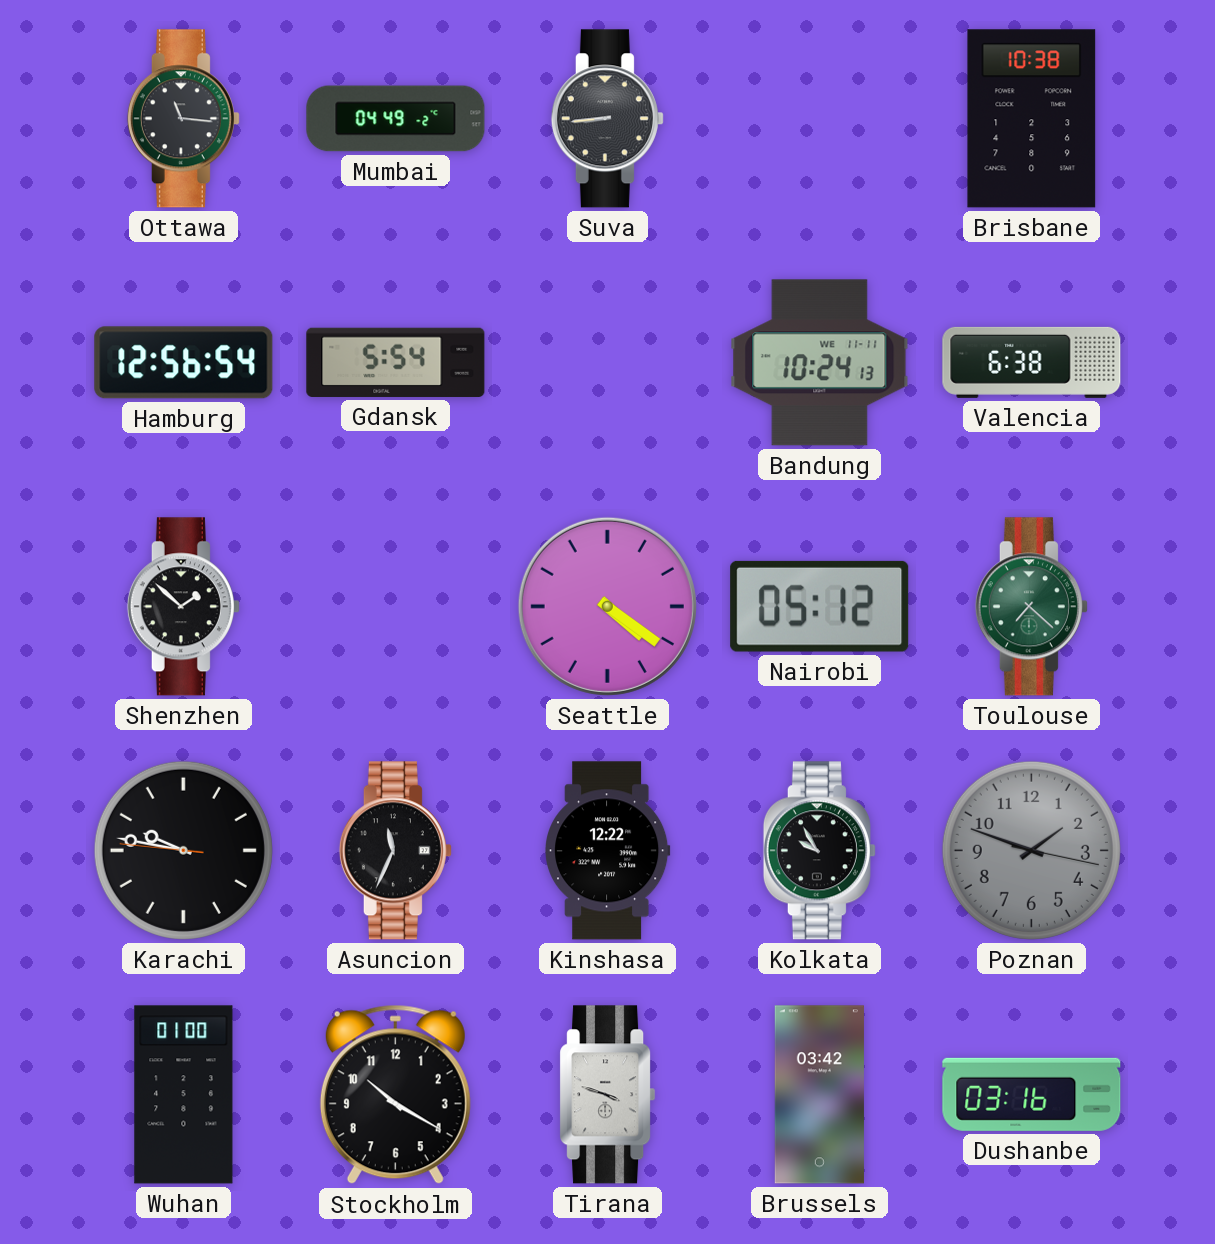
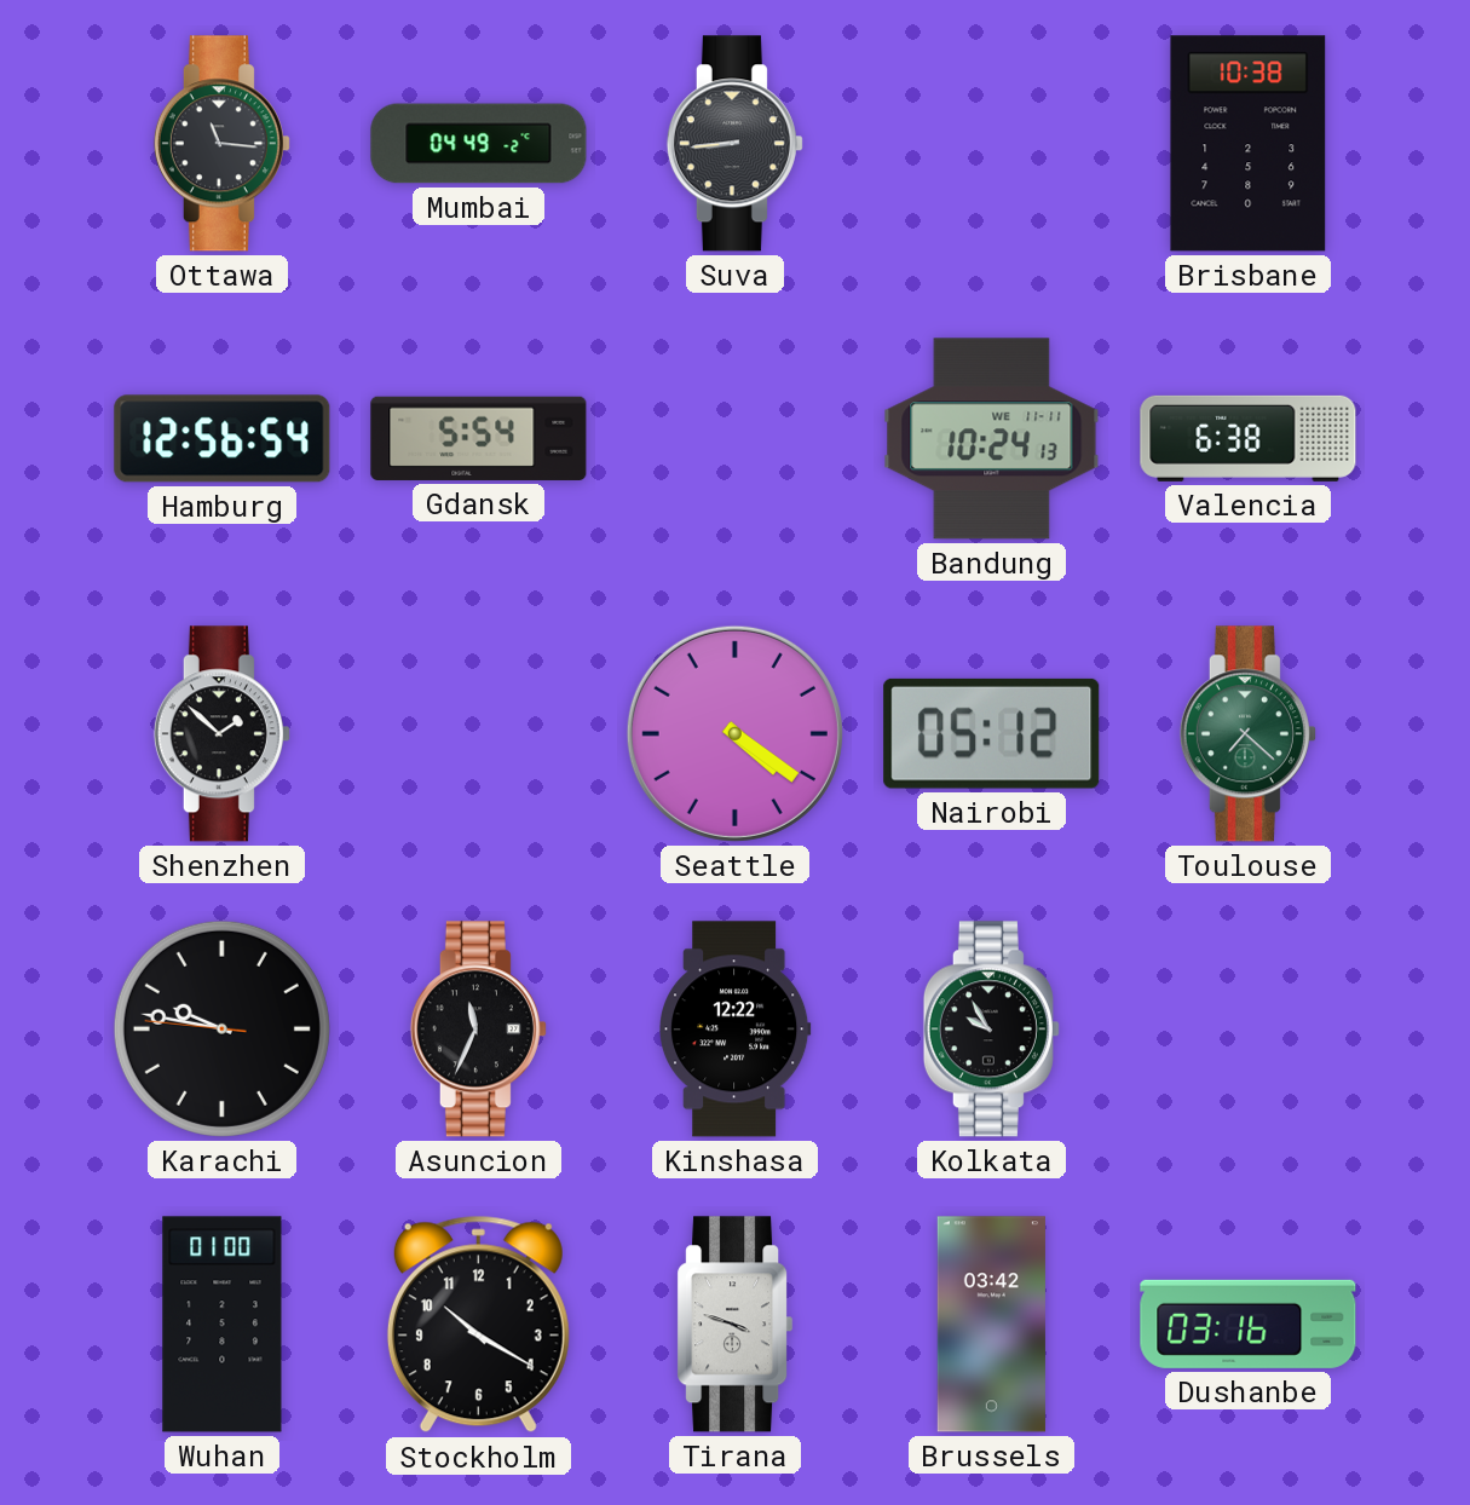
Poznan: 1:48 -> none (1031, 850)
